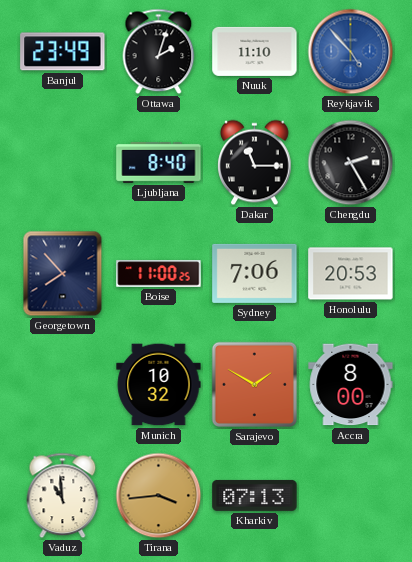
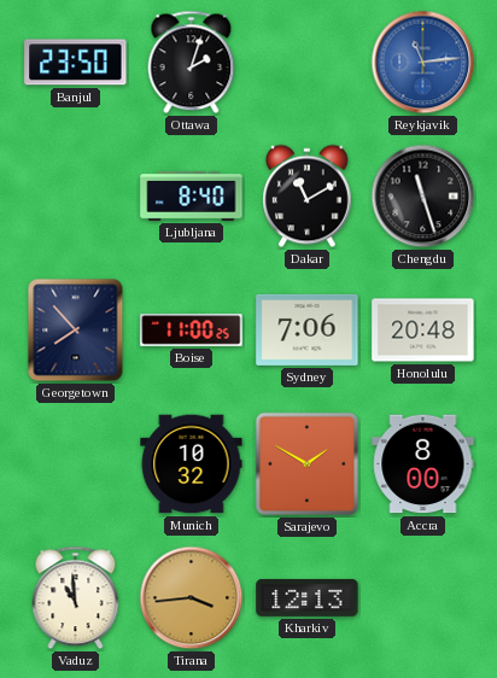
Banjul: 23:49 -> 23:50 (76, 63)
Nuuk: 11:10 -> none (255, 51)
Reykjavik: 4:53 -> 11:14 (423, 63)
Dakar: 11:15 -> 11:10 (308, 197)
Chengdu: 2:25 -> 11:27 (423, 197)
Honolulu: 20:53 -> 20:48 (423, 331)
Kharkiv: 07:13 -> 12:13 (308, 597)
